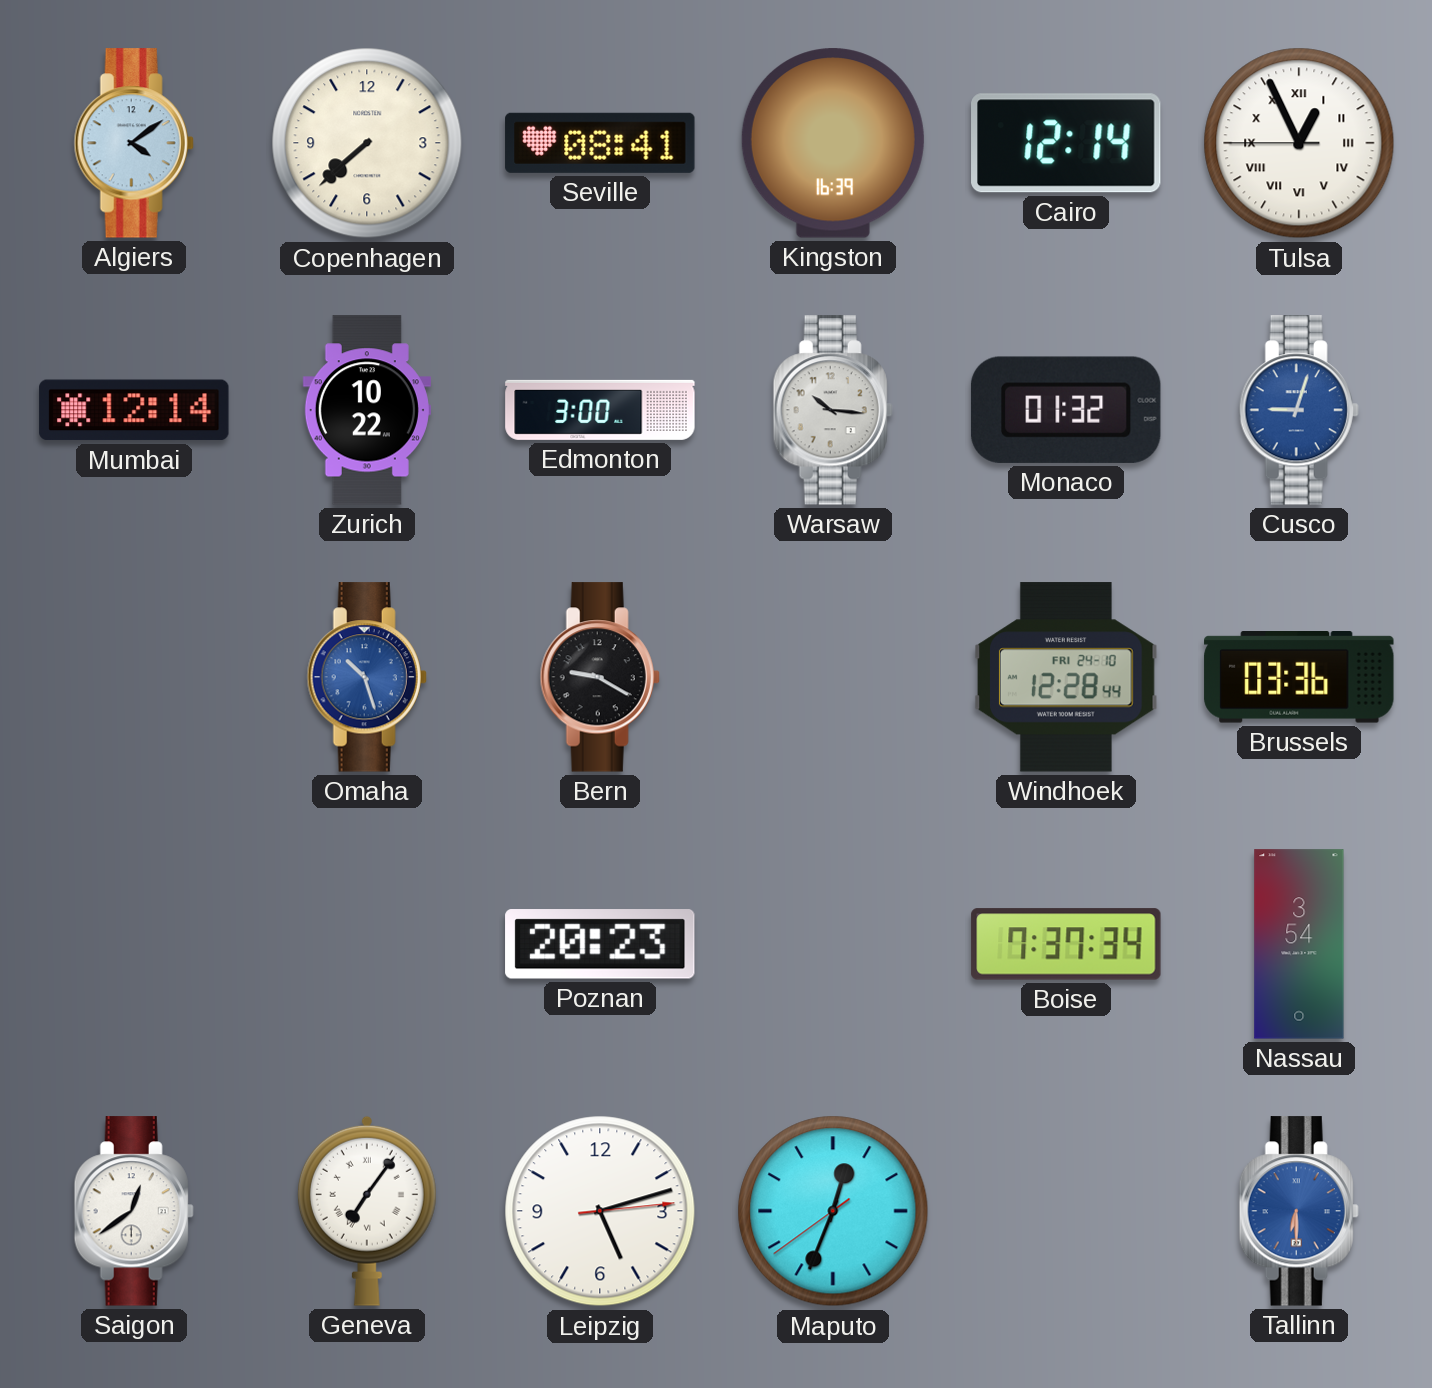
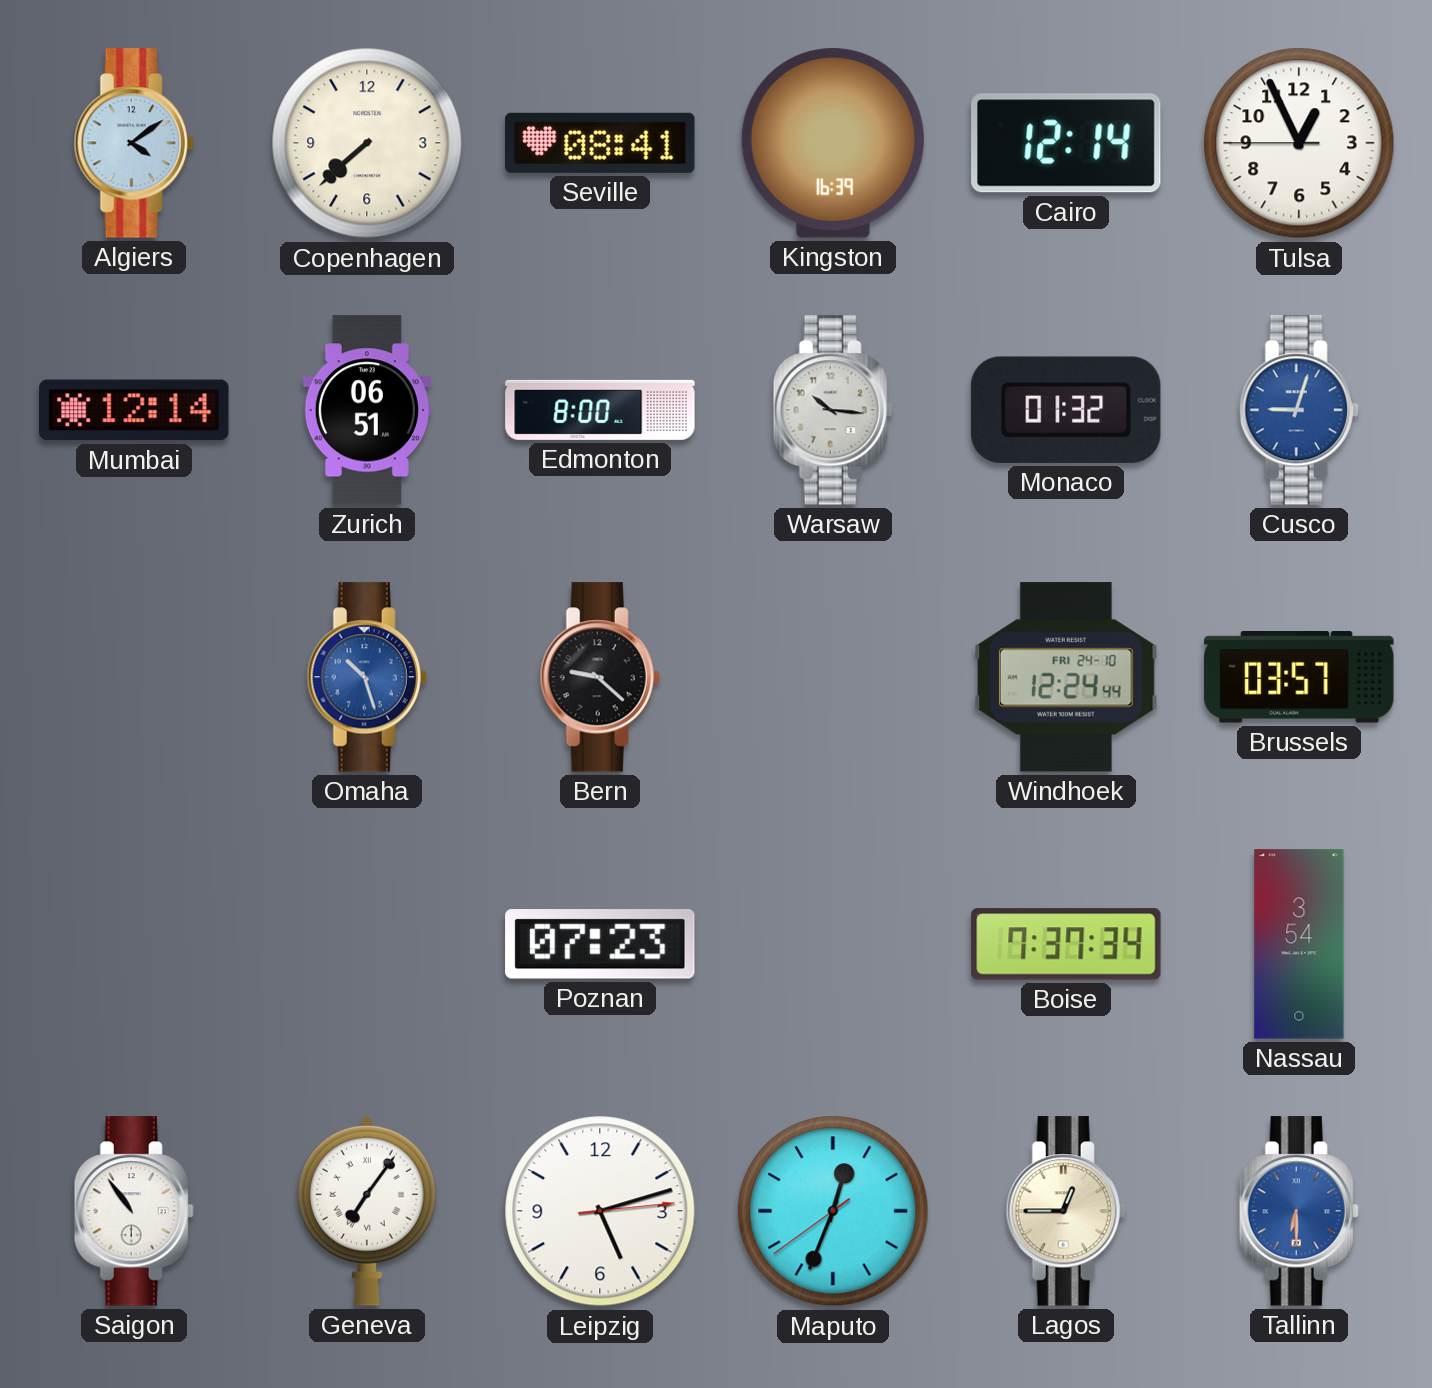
Tulsa numerals: Roman -> Arabic (1299, 143)
Zurich: 10:22 -> 06:51 (367, 410)
Edmonton: 3:00 -> 8:00 (600, 410)
Bern: 9:20 -> 9:22 (600, 677)
Windhoek: 12:28 -> 12:24 (1067, 677)
Brussels: 03:36 -> 03:57 (1299, 678)
Poznan: 20:23 -> 07:23 (600, 944)
Saigon: 12:39 -> 10:54 (134, 1211)
Lagos: none -> 12:45 (1066, 1211)
